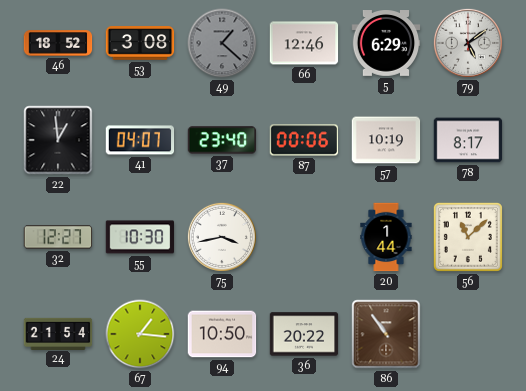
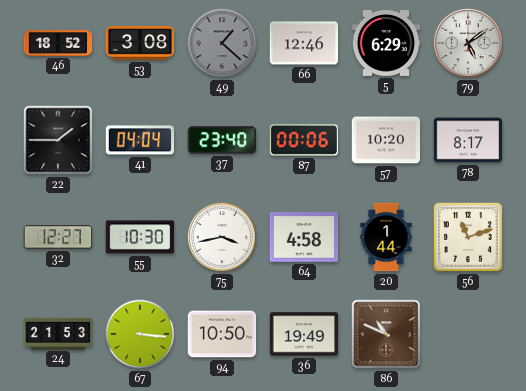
22: 12:59 -> 1:45 (58, 140)
41: 04:07 -> 04:04 (140, 140)
57: 10:19 -> 10:20 (386, 140)
64: none -> 4:58 (304, 237)
56: 11:08 -> 11:12 (468, 237)
24: 21:54 -> 21:53 (58, 333)
67: 1:16 -> 3:16 (140, 334)
36: 20:22 -> 19:49 (304, 334)
86: 10:54 -> 10:49 (386, 334)
